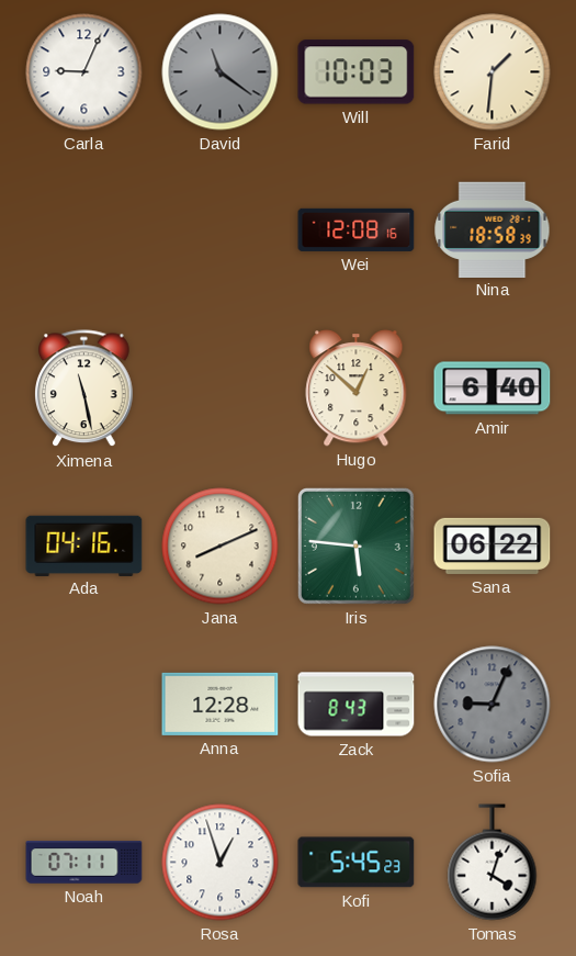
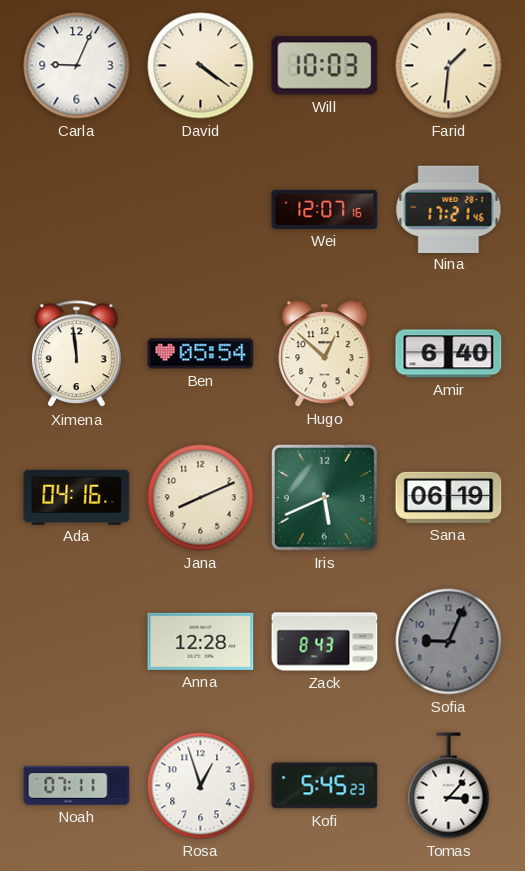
David: 11:21 -> 4:21 (201, 66)
David dial: grey -> cream (201, 66)
Wei: 12:08 -> 12:07 (325, 209)
Nina: 18:58 -> 17:21 (449, 209)
Ximena: 11:28 -> 11:59 (77, 354)
Ben: none -> 05:54 (201, 354)
Iris: 5:46 -> 5:41 (324, 497)
Sana: 06:22 -> 06:19 (449, 497)
Tomas: 4:03 -> 3:07 (449, 786)
